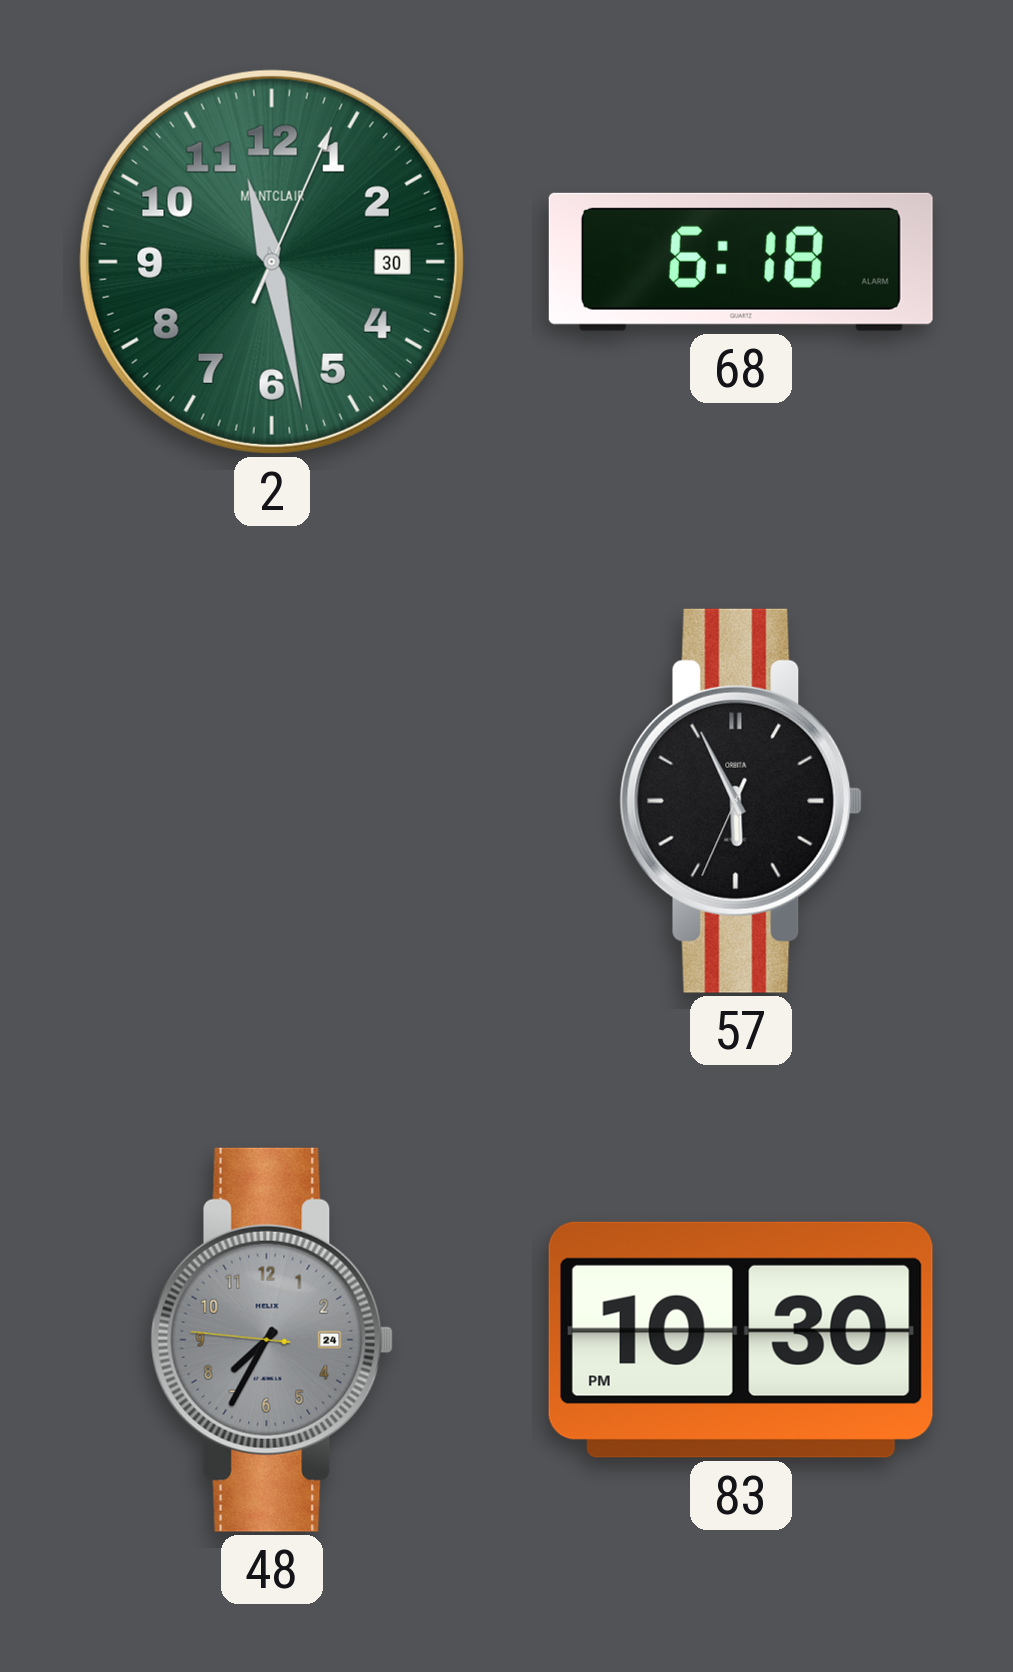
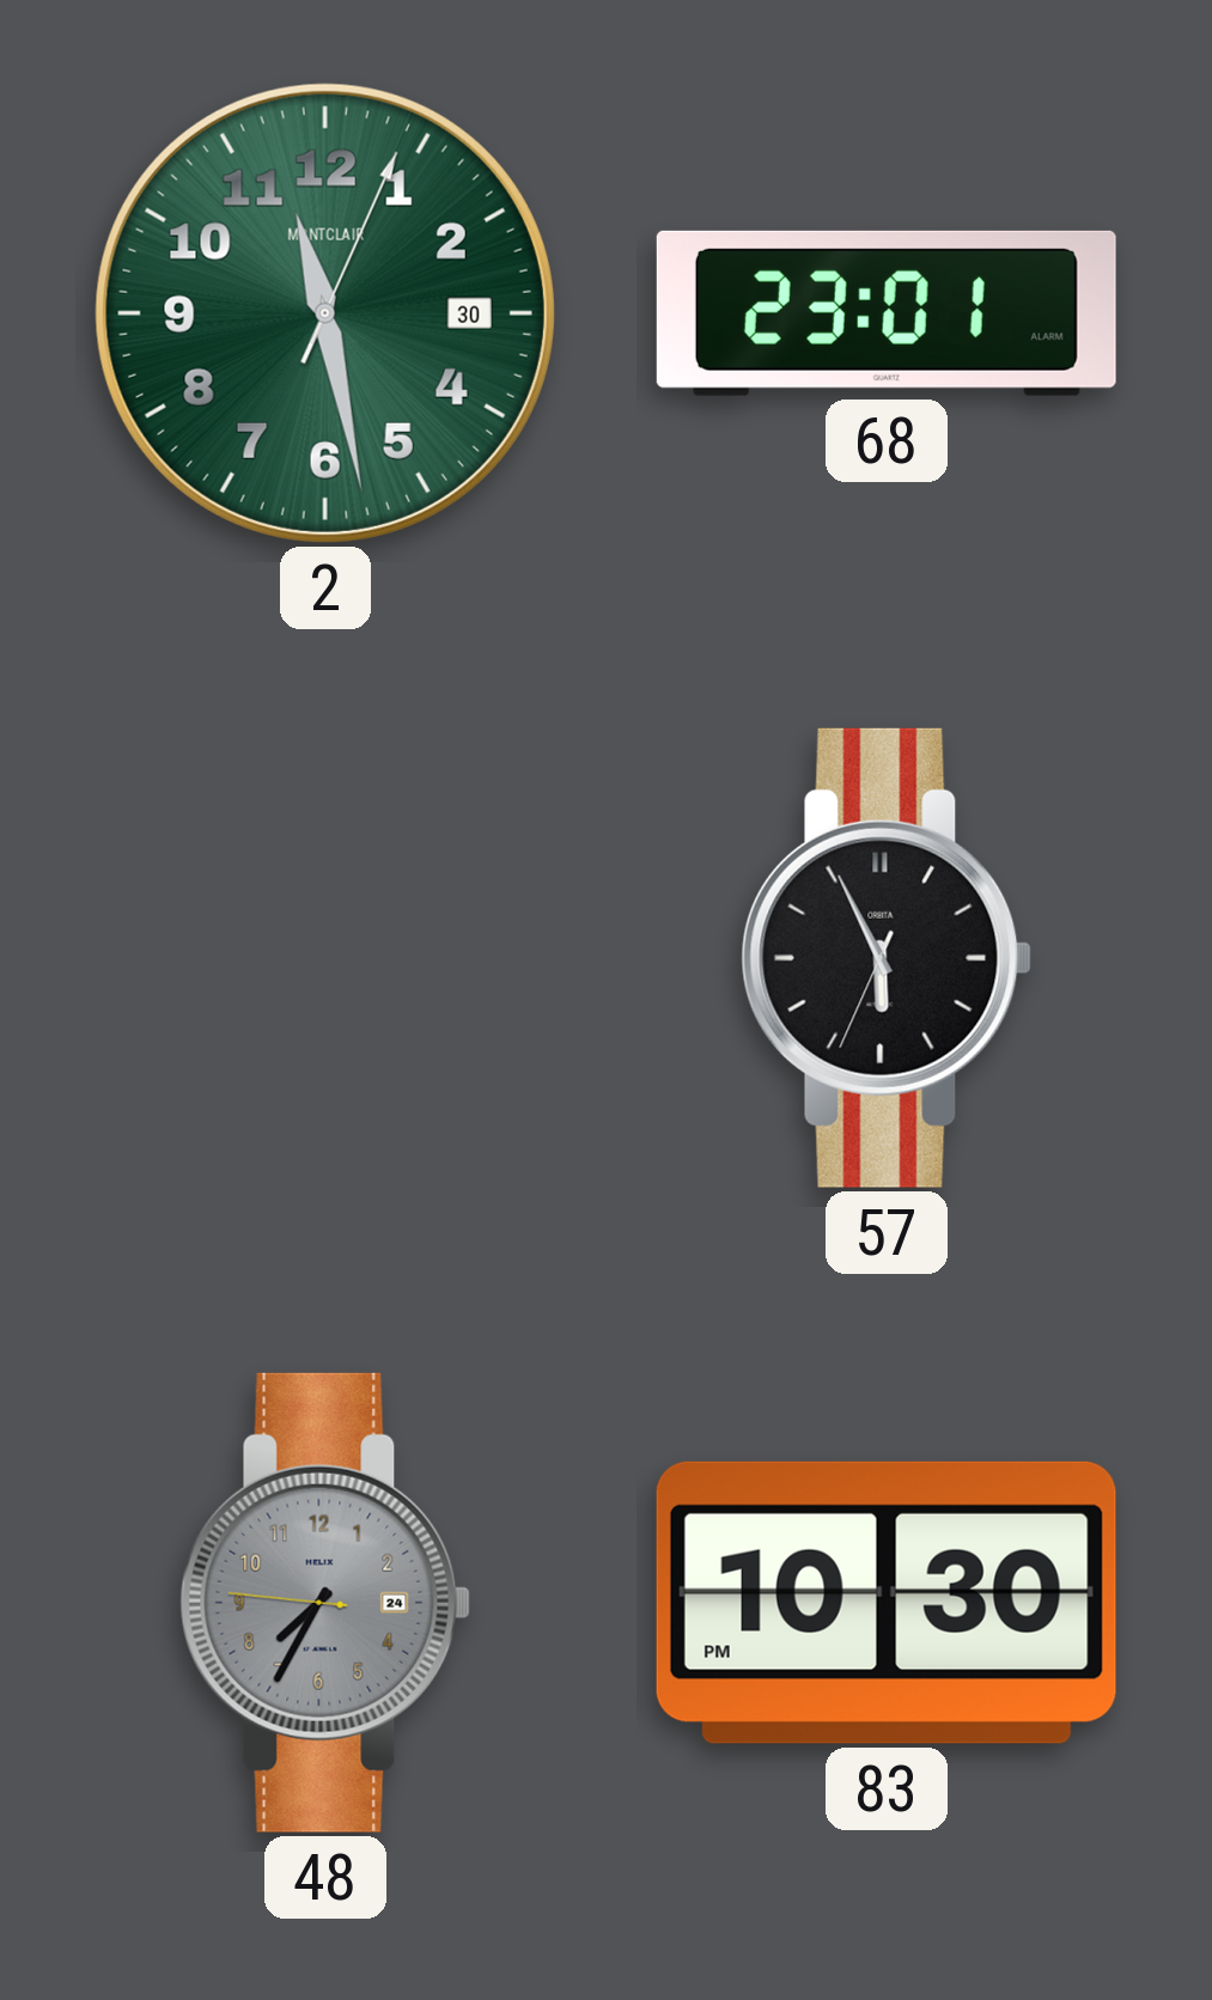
68: 6:18 -> 23:01 (887, 313)
